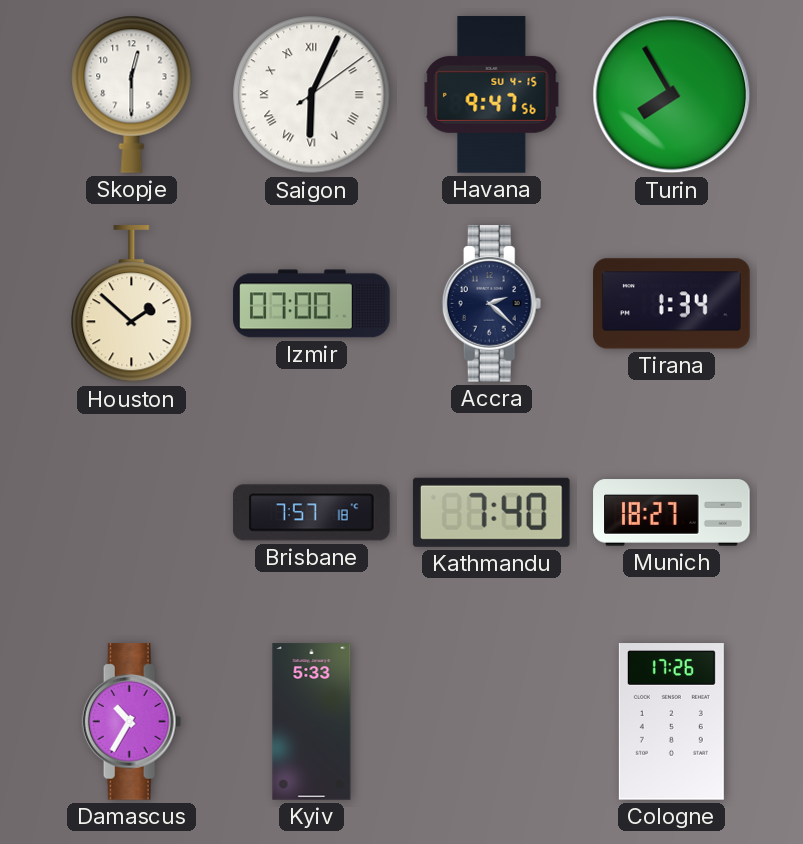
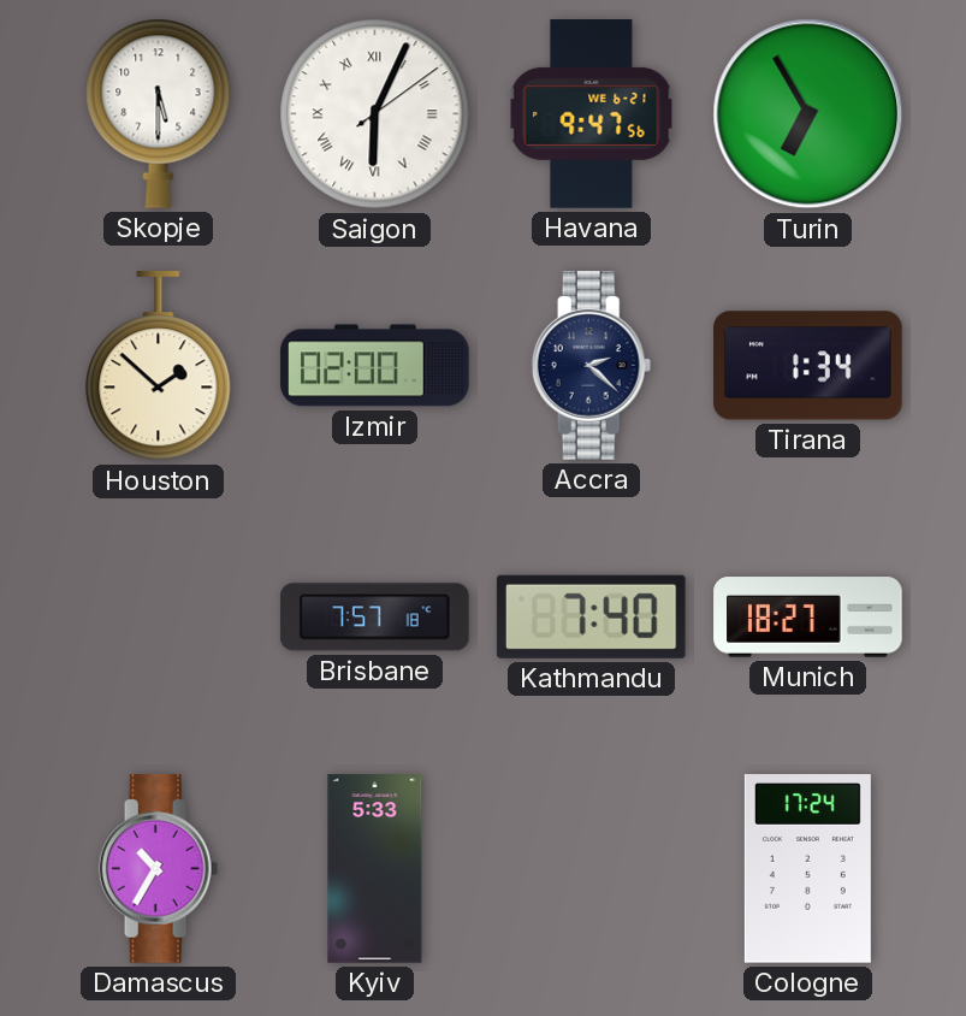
Skopje: 12:30 -> 5:30 (159, 113)
Havana date: SU 4-15 -> WE 6-21 (592, 114)
Turin: 7:55 -> 6:55 (808, 114)
Izmir: 07:00 -> 02:00 (375, 366)
Cologne: 17:26 -> 17:24 (807, 869)
